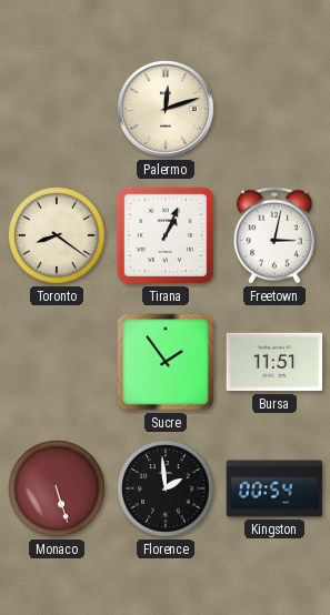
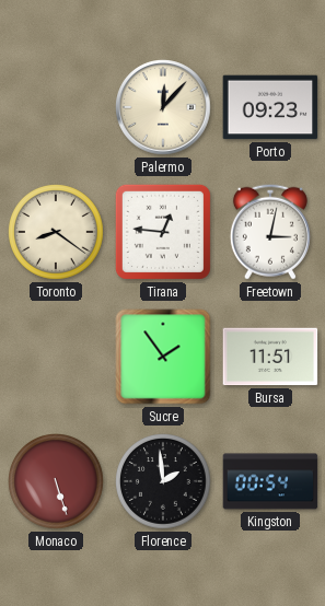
Palermo: 12:12 -> 12:07 (163, 107)
Porto: none -> 09:23 (270, 107)
Tirana: 1:04 -> 12:46 (163, 232)
